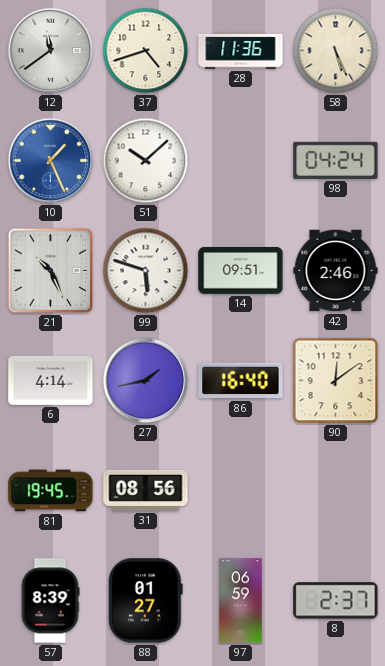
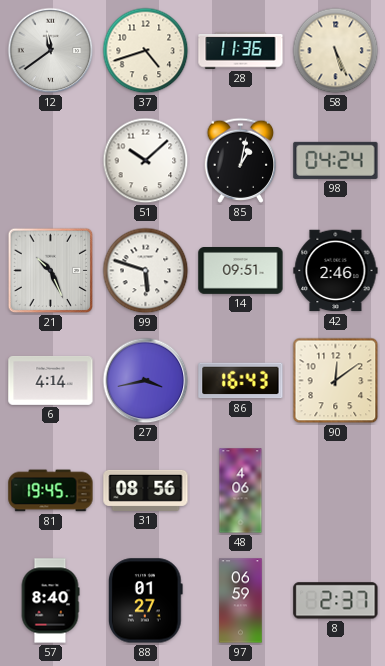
10: 1:26 -> none (51, 161)
85: none -> 1:02 (241, 160)
27: 1:43 -> 3:43 (146, 381)
86: 16:40 -> 16:43 (241, 381)
48: none -> 4:06 (241, 491)
57: 8:39 -> 8:40 (50, 601)
